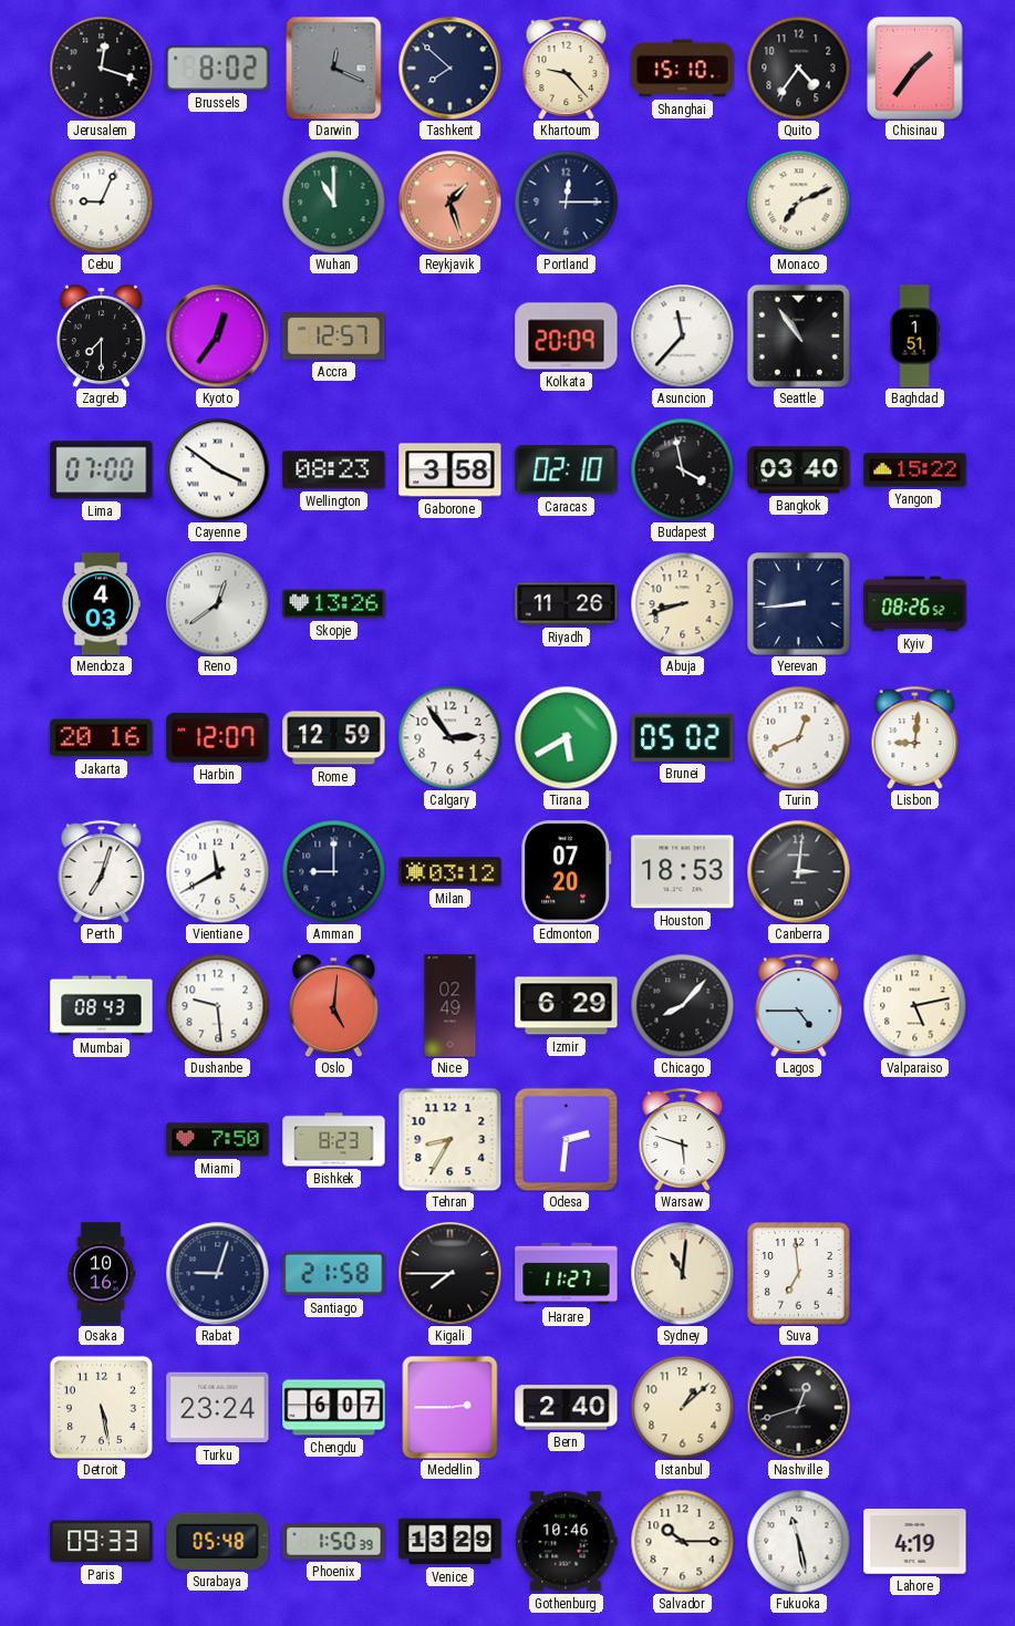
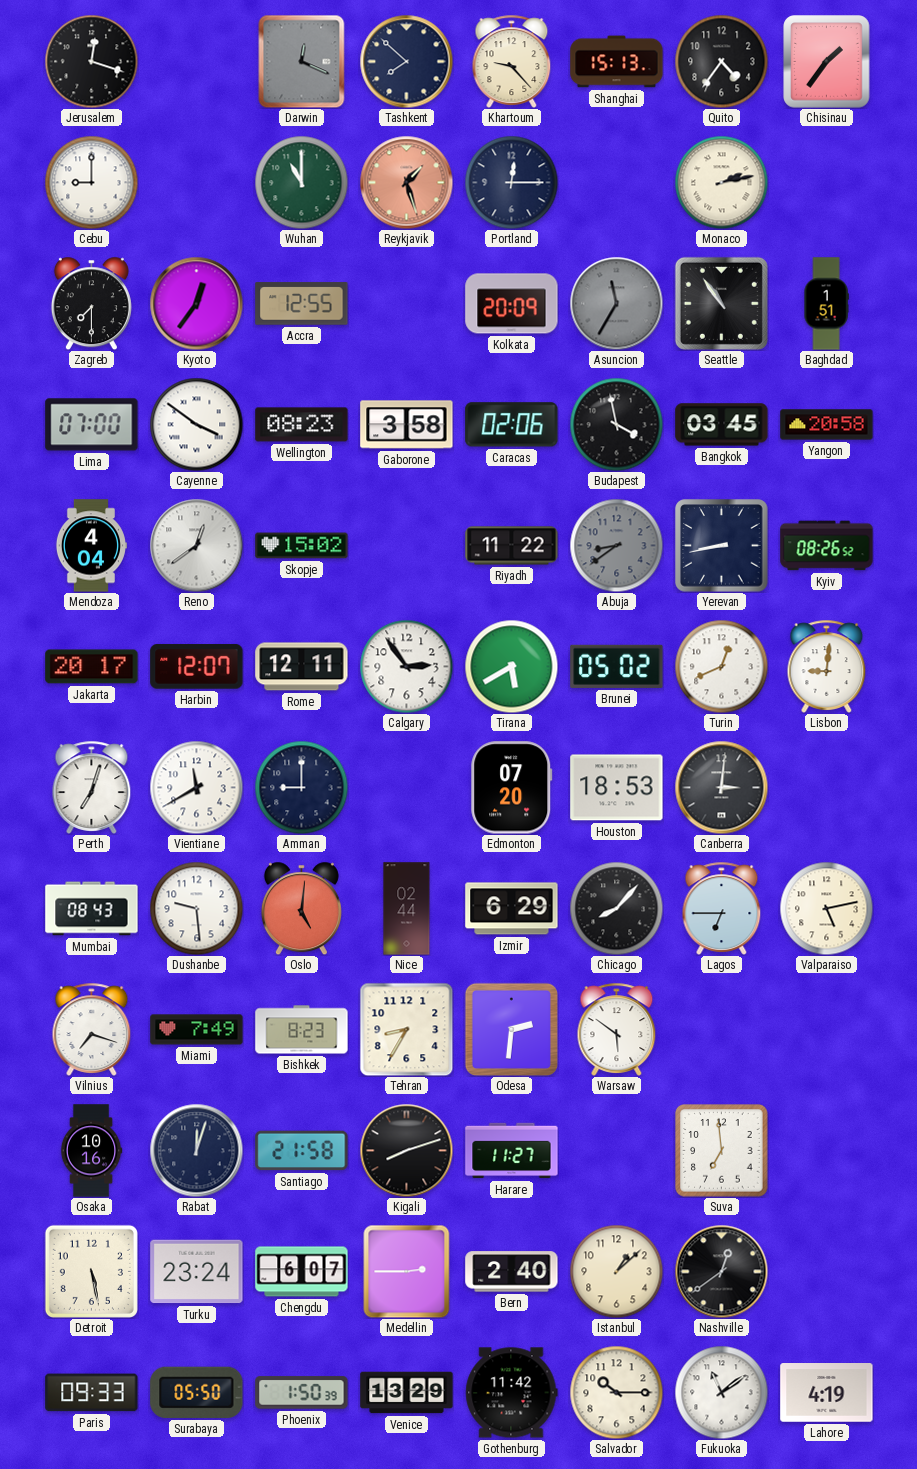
Brussels: 8:02 -> none (218, 69)
Shanghai: 15:10 -> 15:13 (617, 62)
Cebu: 9:04 -> 9:00 (91, 182)
Monaco: 7:11 -> 2:13 (721, 182)
Accra: 12:57 -> 12:55 (302, 304)
Asuncion: 11:37 -> 11:35 (616, 303)
Asuncion dial: white -> grey (616, 303)
Caracas: 02:10 -> 02:06 (512, 425)
Bangkok: 03:40 -> 03:45 (722, 425)
Yangon: 15:22 -> 20:58 (827, 425)
Mendoza: 4:03 -> 4:04 (91, 546)
Skopje: 13:26 -> 15:02 (302, 546)
Riyadh: 11:26 -> 11:22 (512, 546)
Abuja: 8:42 -> 8:39 (616, 545)
Abuja dial: cream -> grey (616, 545)
Yerevan: 8:44 -> 8:43 (722, 546)
Jakarta: 20:16 -> 20:17 (92, 667)
Rome: 12:59 -> 12:11 (302, 667)
Milan: 03:12 -> none (450, 872)
Nice: 02:49 -> 02:44 (407, 909)
Lagos: 4:45 -> 6:45 (722, 908)
Vilnius: none -> 7:18 (92, 1029)
Miami: 7:50 -> 7:49 (197, 1030)
Warsaw: 5:48 -> 5:51 (617, 1029)
Rabat: 9:03 -> 12:03 (196, 1150)
Kigali: 7:45 -> 8:12 (406, 1150)
Sydney: 11:01 -> none (682, 1273)
Nashville: 12:42 -> 12:39 (721, 1271)
Surabaya: 05:48 -> 05:50 (197, 1392)
Gothenburg: 10:46 -> 11:42 (512, 1393)
Fukuoka: 11:28 -> 11:09 (721, 1392)
